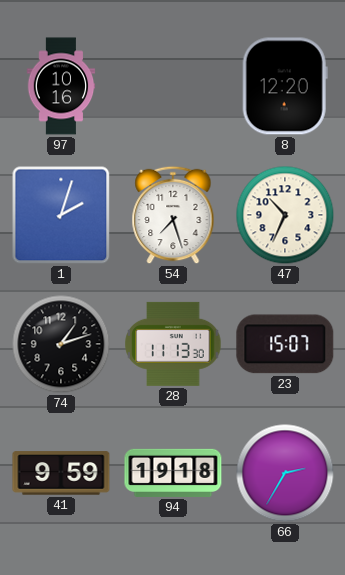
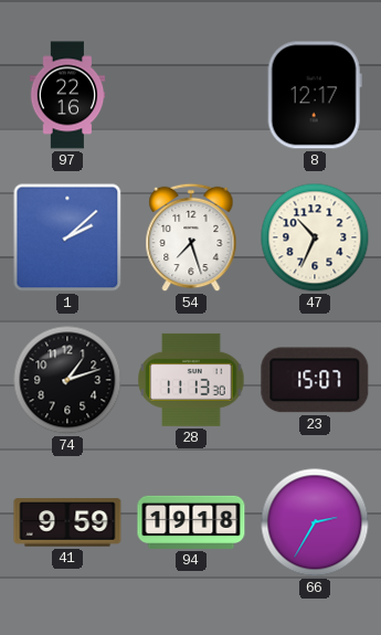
97: 10:16 -> 22:16 (67, 95)
8: 12:20 -> 12:17 (315, 95)
1: 2:03 -> 2:08 (67, 237)
